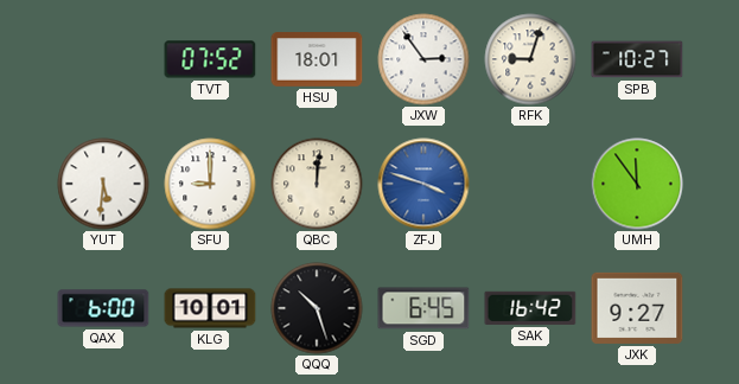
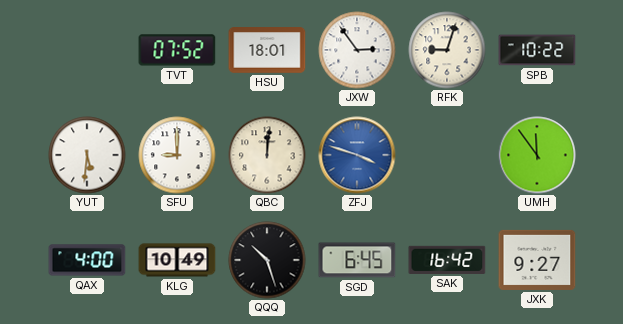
SPB: 10:27 -> 10:22 (537, 50)
QAX: 6:00 -> 4:00 (87, 260)
KLG: 10:01 -> 10:49 (177, 260)
